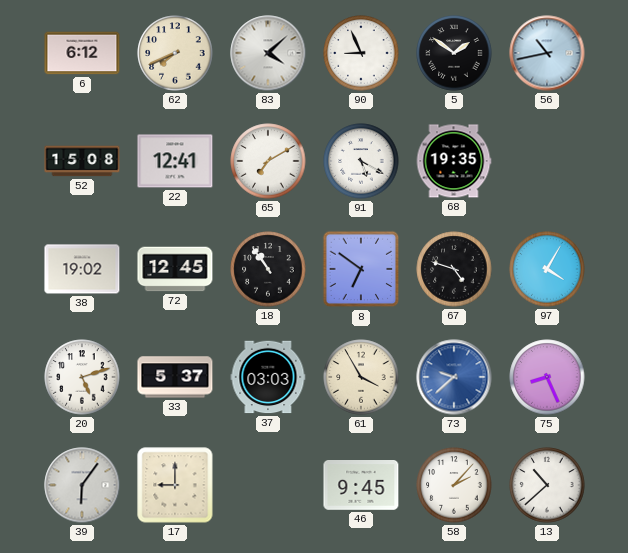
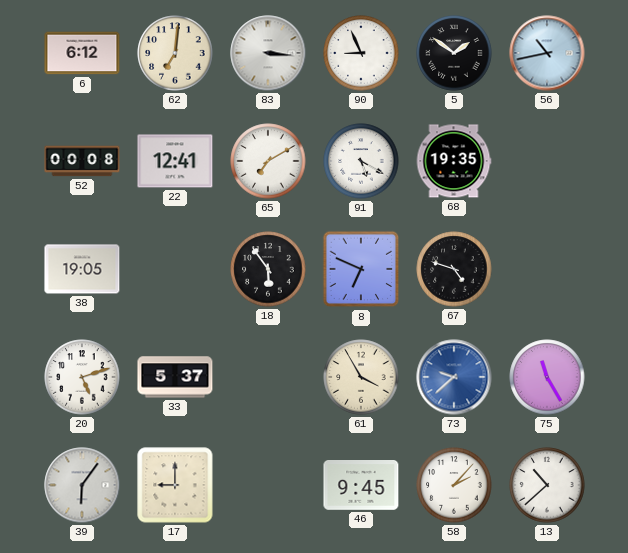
62: 7:41 -> 7:01 (175, 53)
83: 4:08 -> 3:16 (268, 53)
52: 15:08 -> 00:08 (82, 161)
38: 19:02 -> 19:05 (82, 269)
72: 12:45 -> none (175, 269)
18: 10:54 -> 5:54 (268, 269)
8: 6:51 -> 6:49 (361, 269)
97: 4:05 -> none (547, 269)
37: 03:03 -> none (268, 377)
75: 8:26 -> 11:25 (547, 377)
